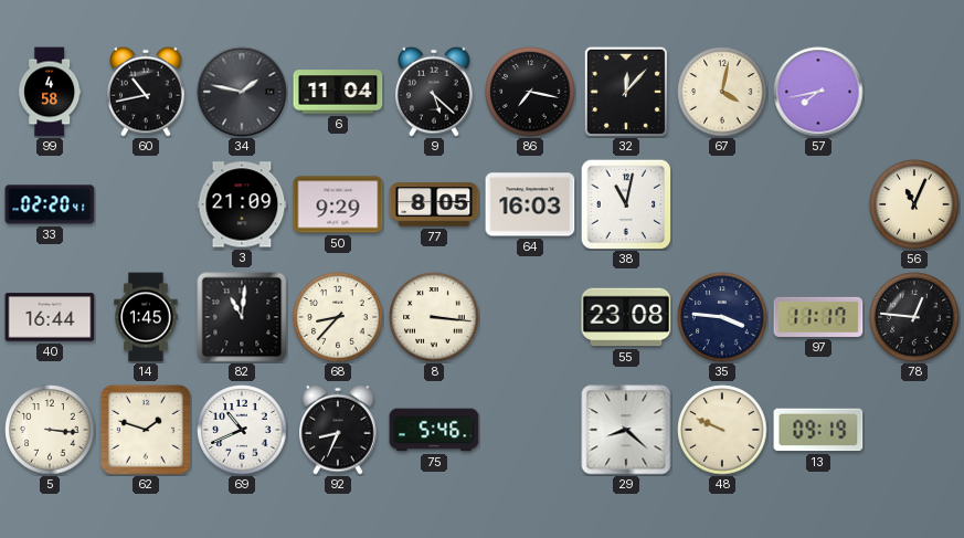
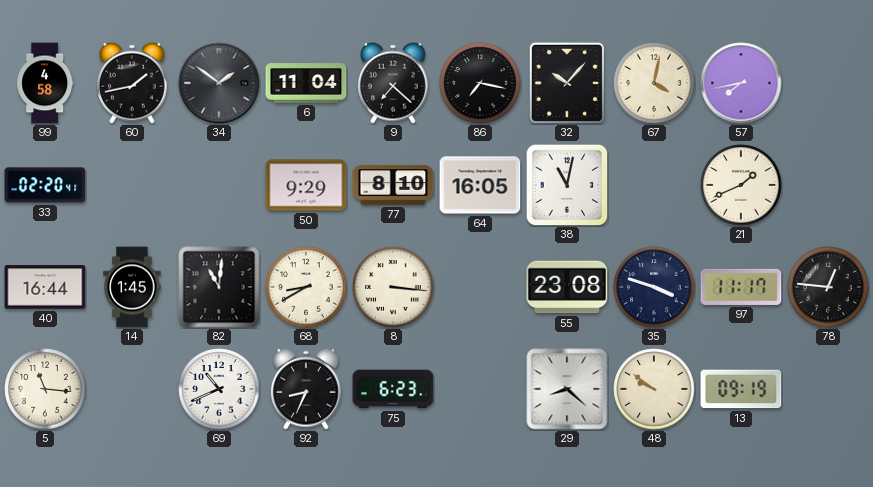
60: 10:43 -> 1:43 (132, 83)
34: 1:47 -> 1:51 (219, 83)
9: 5:22 -> 7:22 (393, 83)
32: 12:07 -> 10:07 (567, 83)
3: 21:09 -> none (242, 204)
77: 8:05 -> 8:10 (393, 185)
64: 16:03 -> 16:05 (480, 185)
21: none -> 1:41 (741, 185)
56: 11:04 -> none (914, 204)
68: 8:37 -> 8:40 (306, 287)
35: 3:46 -> 3:48 (654, 287)
5: 3:16 -> 11:16 (45, 389)
62: 1:48 -> none (146, 430)
75: 5:46 -> 6:23 (393, 389)
48: 9:49 -> 9:51 (654, 389)
